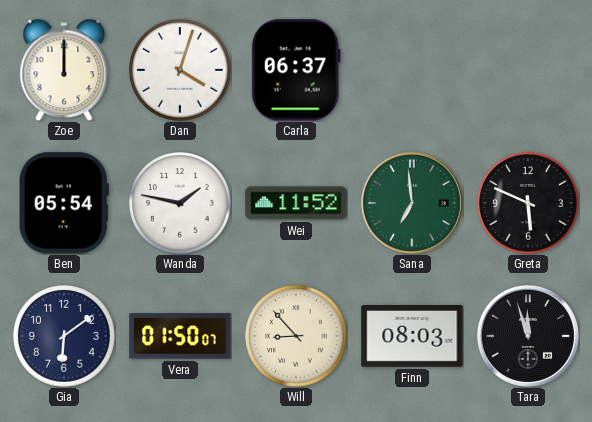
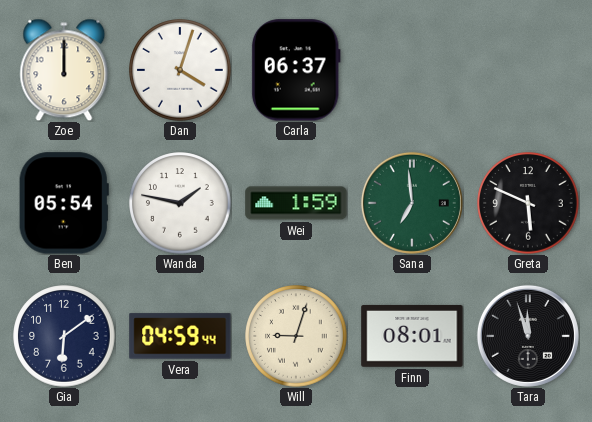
Wei: 11:52 -> 1:59 (296, 203)
Vera: 01:50 -> 04:59 (180, 336)
Will: 8:53 -> 9:03 (296, 336)
Finn: 08:03 -> 08:01 (412, 336)
